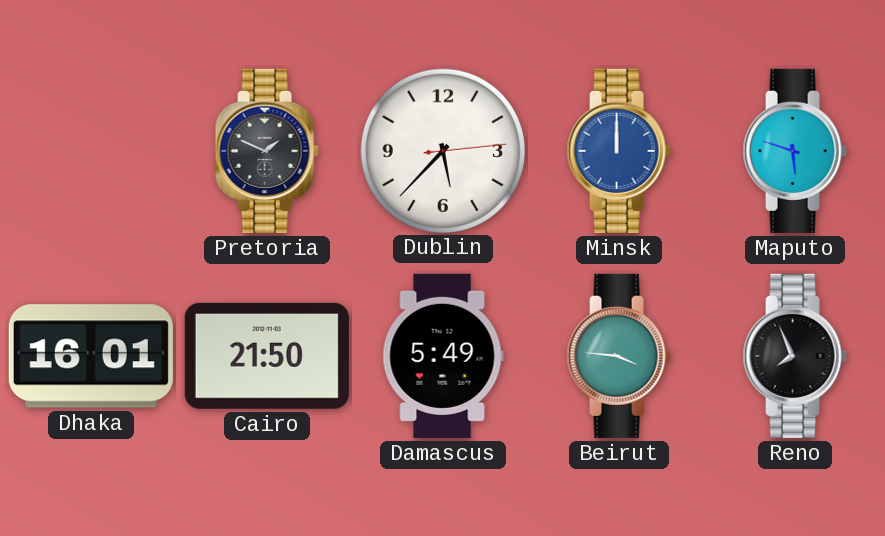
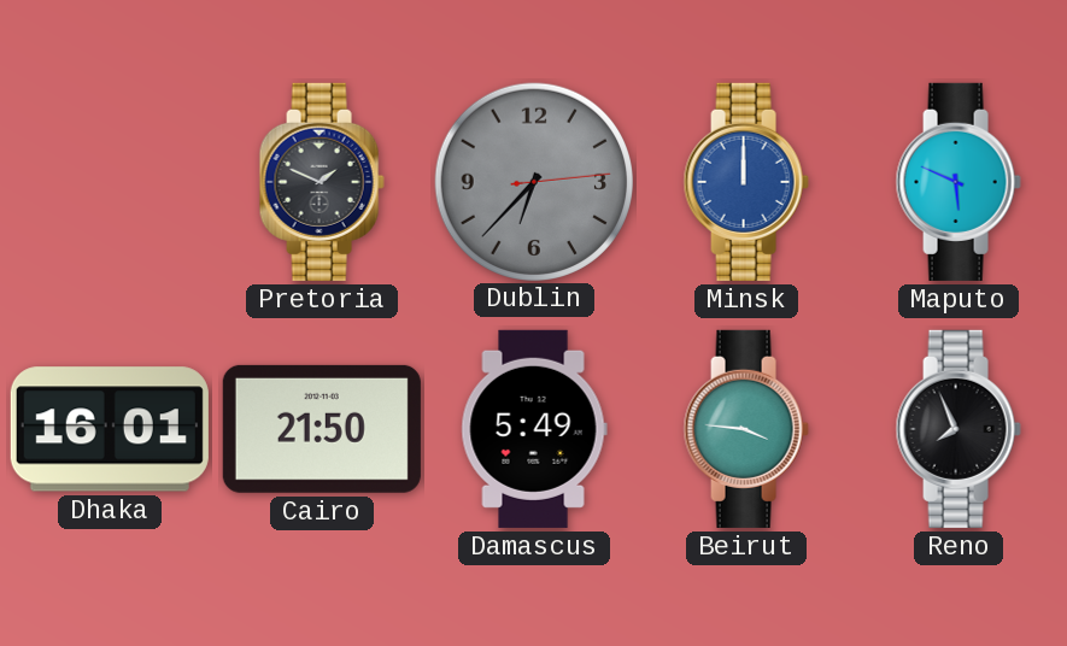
Dublin: 5:37 -> 6:37 (533, 181)
Dublin dial: white -> grey (533, 181)
Maputo: 5:48 -> 5:49 (958, 182)
